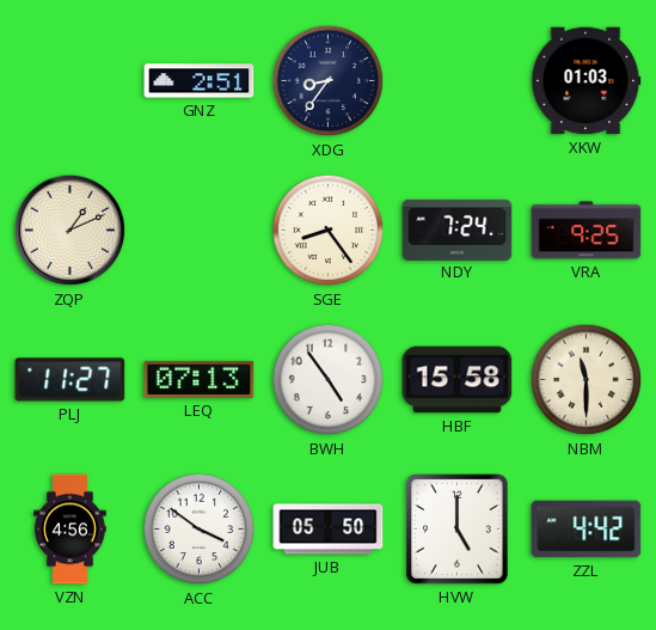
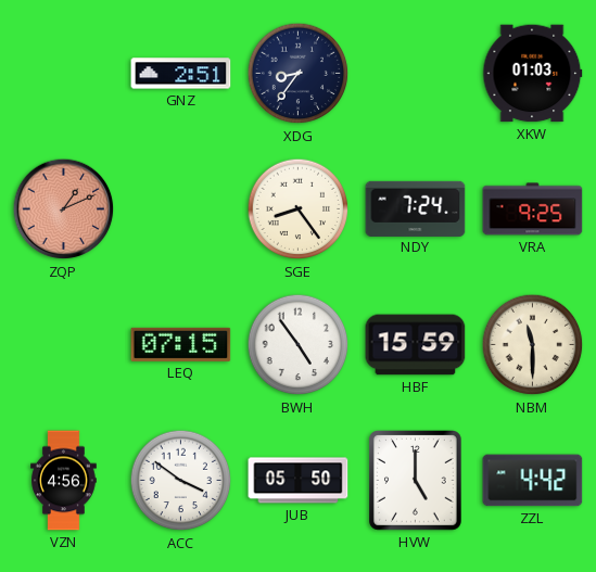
ZQP dial: cream -> salmon (64, 209)
PLJ: 11:27 -> none (70, 380)
LEQ: 07:13 -> 07:15 (181, 344)
HBF: 15:58 -> 15:59 (416, 345)
